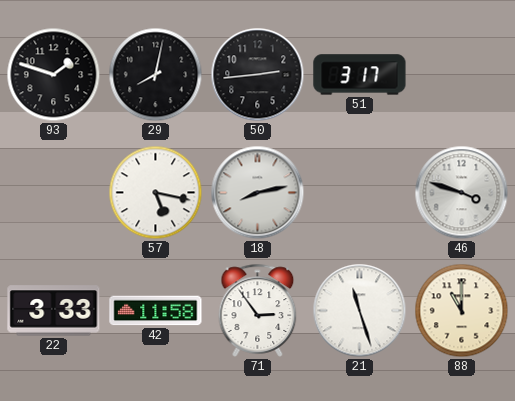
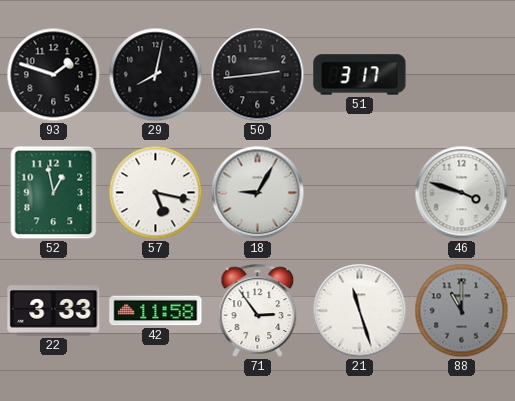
52: none -> 12:58 (54, 193)
18: 8:13 -> 9:05 (258, 193)
88 dial: cream -> grey (462, 311)
